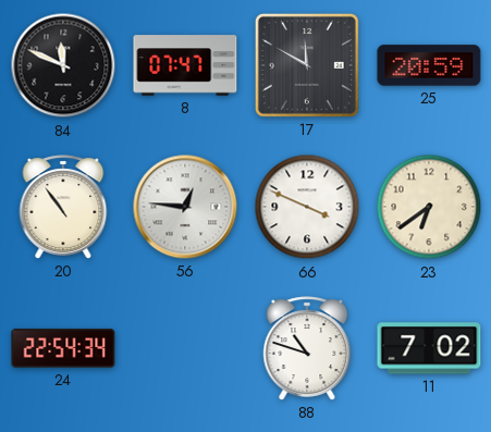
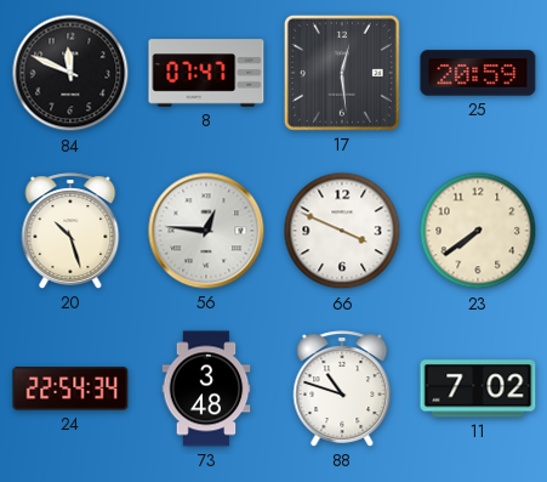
17: 11:50 -> 12:29 (342, 73)
20: 10:54 -> 10:27 (70, 231)
23: 6:39 -> 7:39 (478, 231)
73: none -> 3:48 (206, 389)
